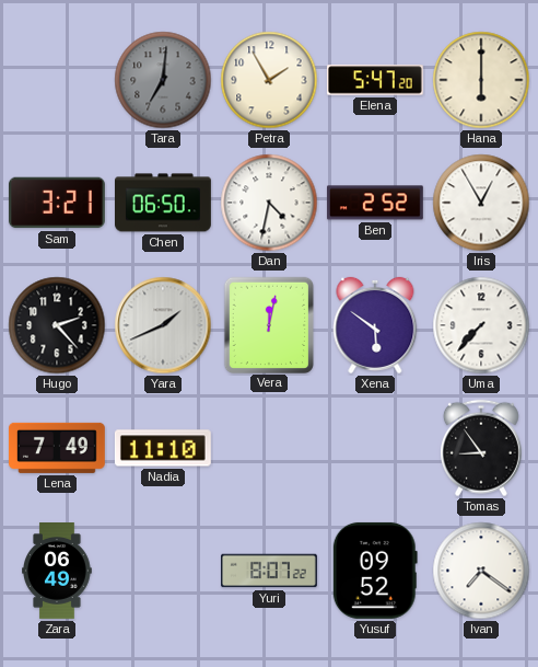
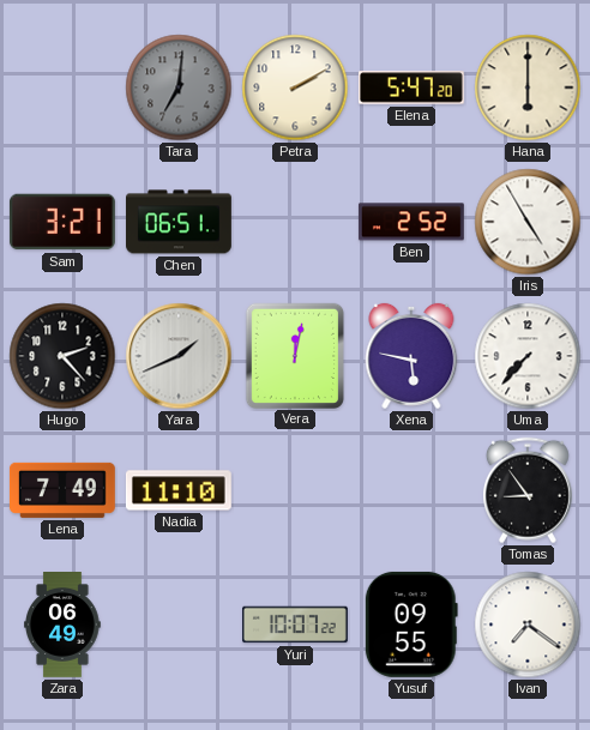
Petra: 1:55 -> 2:10 (295, 88)
Chen: 06:50 -> 06:51 (180, 222)
Dan: 4:32 -> none (269, 203)
Iris: 12:55 -> 4:55 (528, 222)
Xena: 5:51 -> 5:47 (411, 356)
Yuri: 8:07 -> 10:07 (296, 625)
Yusuf: 09:52 -> 09:55 (411, 625)
